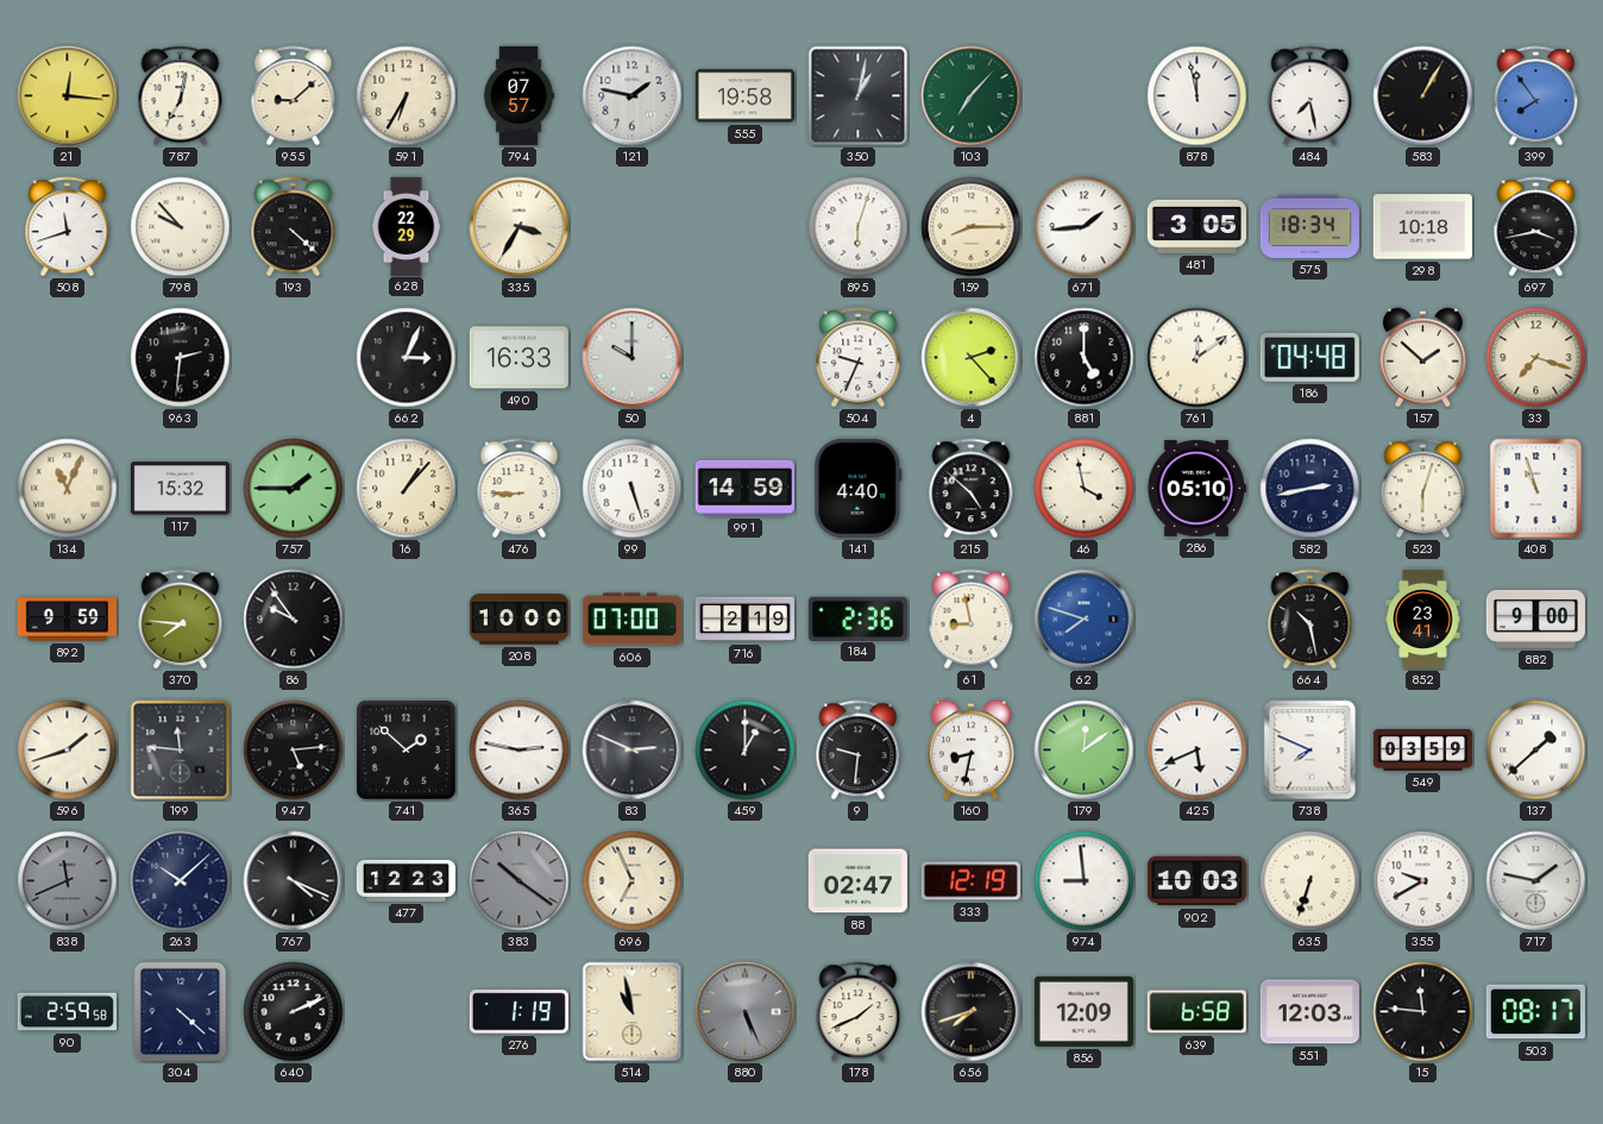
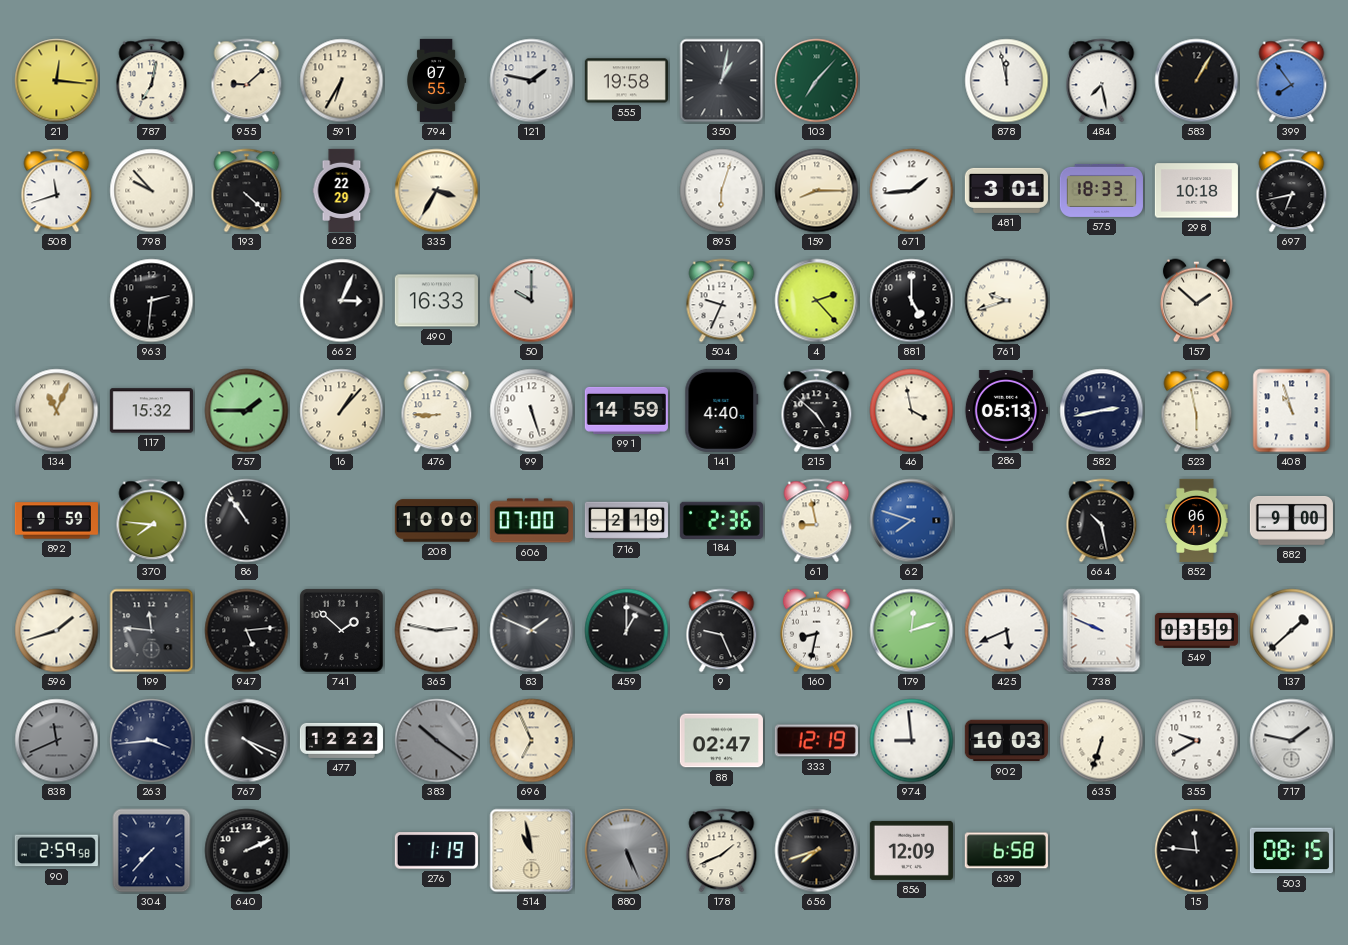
794: 07:57 -> 07:55 (437, 80)
481: 3:05 -> 3:01 (1006, 190)
575: 18:34 -> 18:33 (1101, 190)
697: 3:43 -> 6:43 (1292, 191)
761: 12:09 -> 9:42 (1007, 301)
186: 04:48 -> none (1309, 357)
33: 7:18 -> none (1536, 358)
286: 05:10 -> 05:13 (1006, 410)
523: 6:03 -> 5:58 (1197, 411)
86: 9:54 -> 10:54 (247, 521)
852: 23:41 -> 06:41 (1197, 520)
83: 2:49 -> 1:49 (532, 631)
9: 9:31 -> 9:26 (722, 631)
179: 12:09 -> 12:12 (912, 631)
738: 7:49 -> 9:49 (1102, 631)
263: 10:08 -> 3:44 (152, 741)
477: 12:23 -> 12:22 (341, 740)
304: 4:22 -> 7:37 (152, 851)
551: 12:03 -> none (1309, 1012)
503: 08:17 -> 08:15 (1291, 851)
